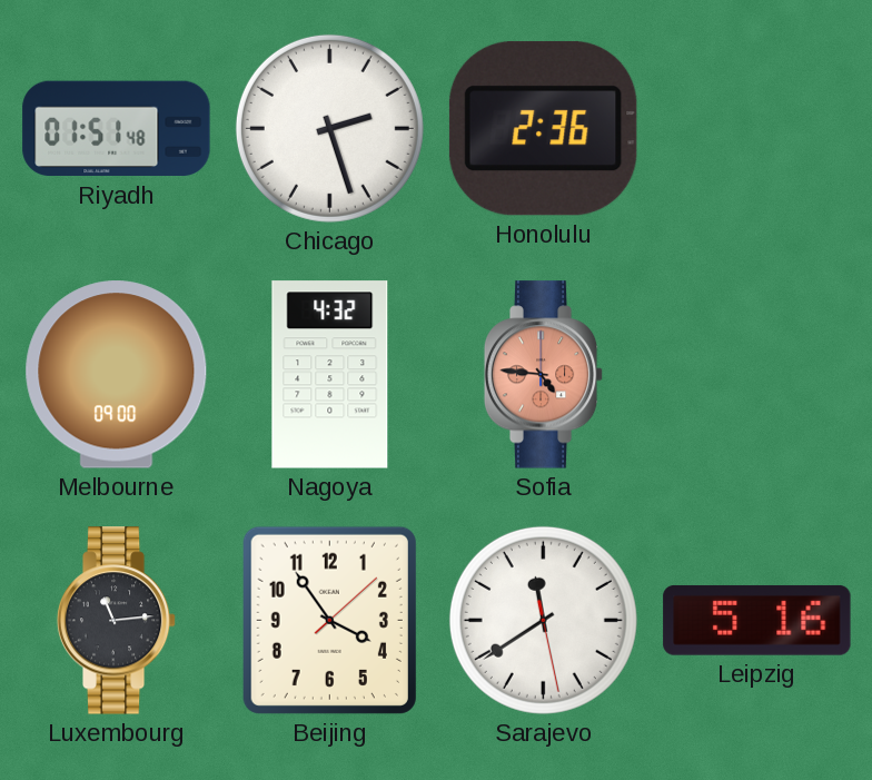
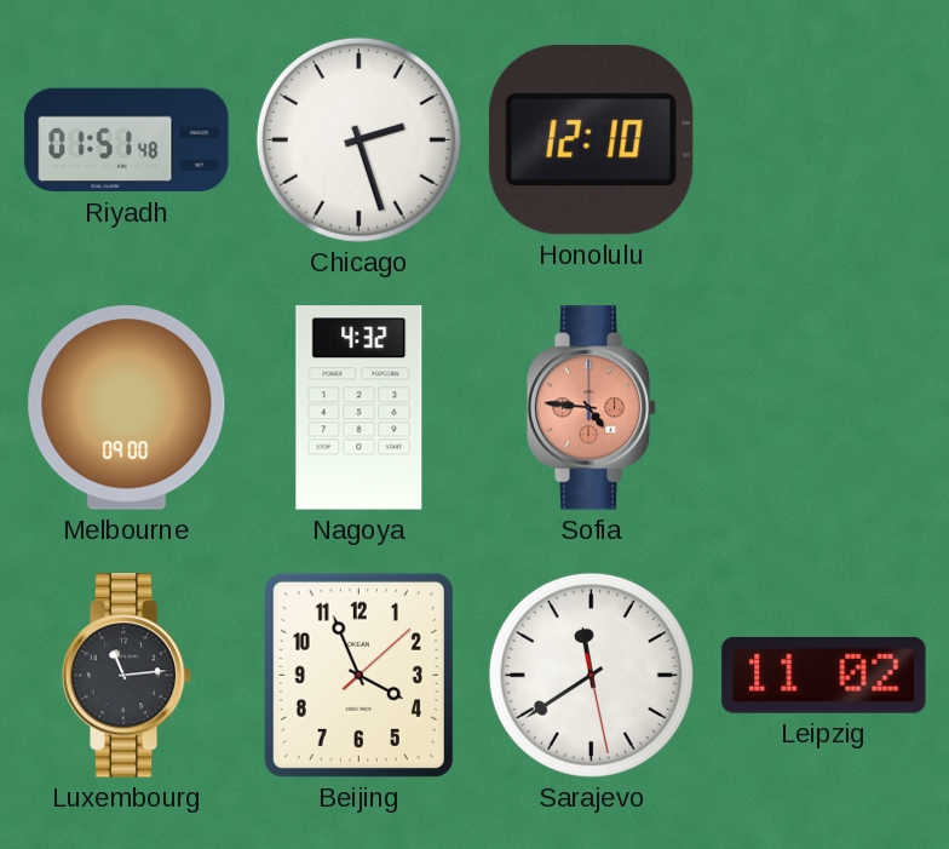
Honolulu: 2:36 -> 12:10 (591, 139)
Beijing: 3:54 -> 3:56 (358, 675)
Leipzig: 5:16 -> 11:02 (824, 675)
